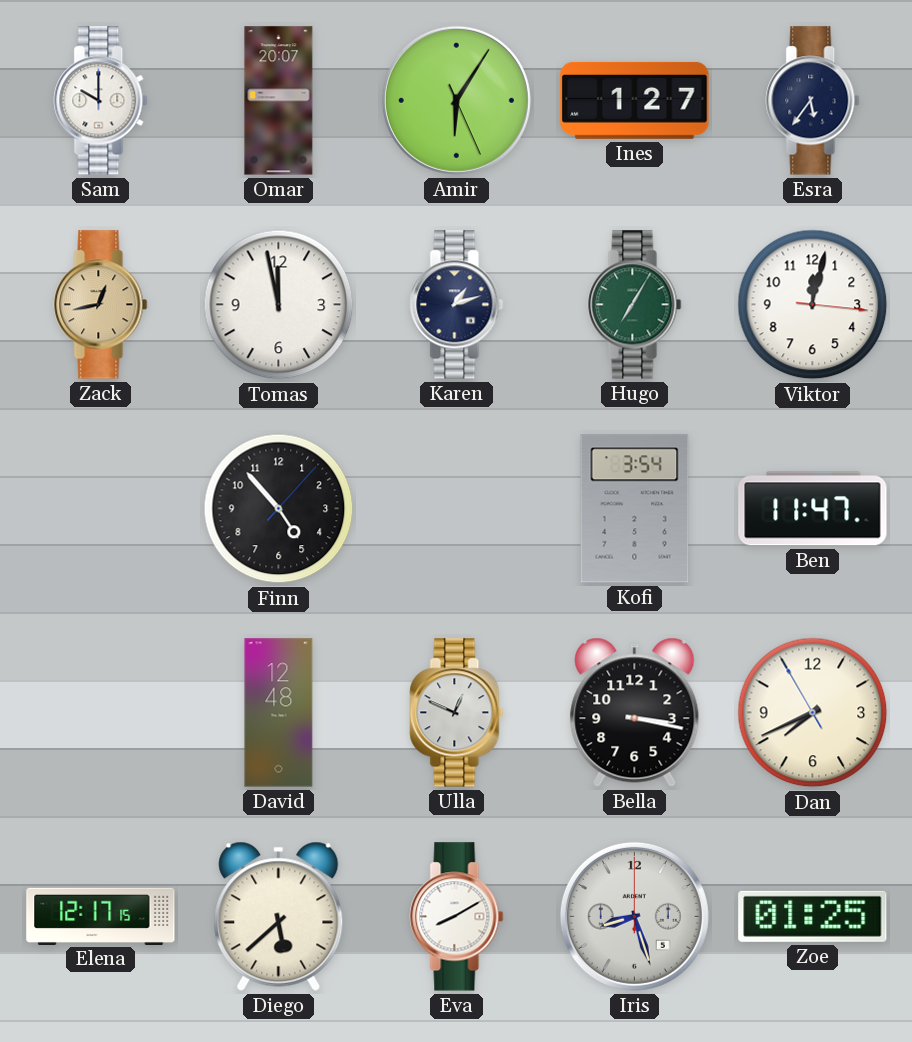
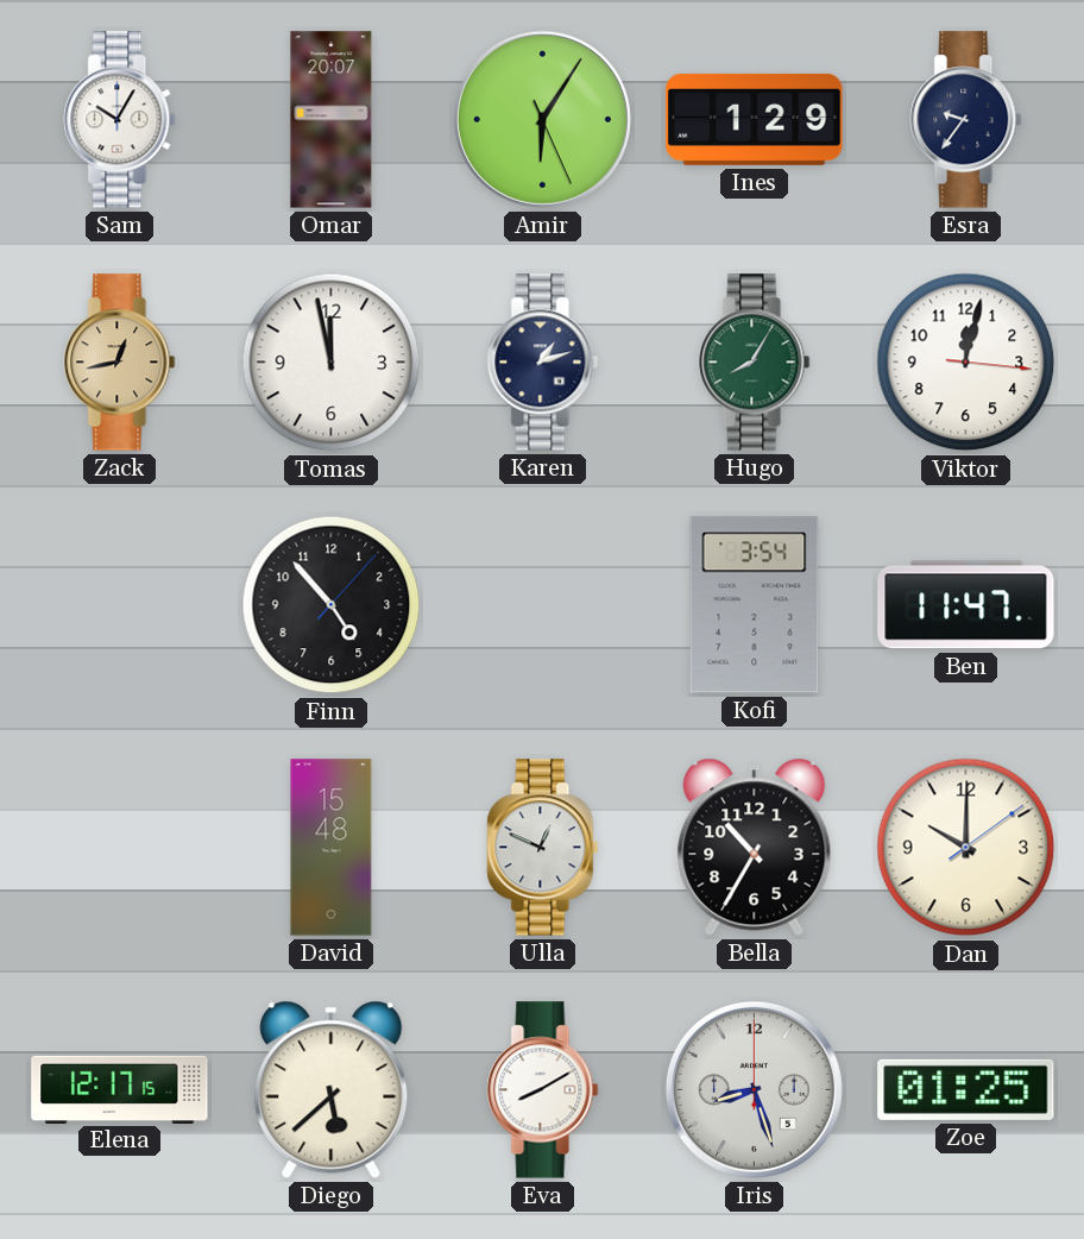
Sam: 10:00 -> 10:05 (120, 120)
Ines: 1:27 -> 1:29 (755, 119)
Esra: 5:36 -> 9:36 (966, 120)
Hugo: 7:05 -> 8:05 (755, 363)
David: 12:48 -> 15:48 (332, 848)
Bella: 3:17 -> 10:35 (755, 847)
Dan: 7:40 -> 10:00 (966, 848)
